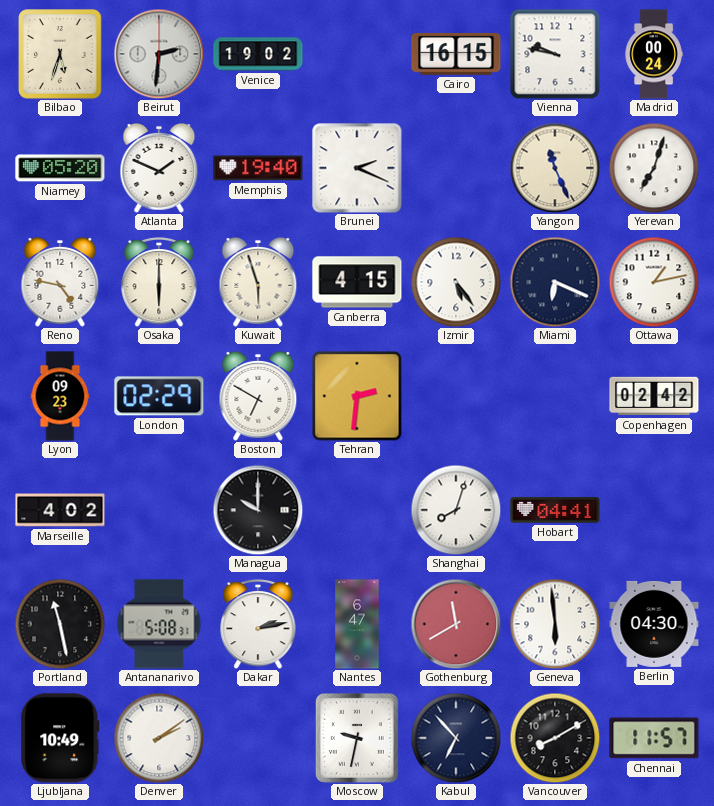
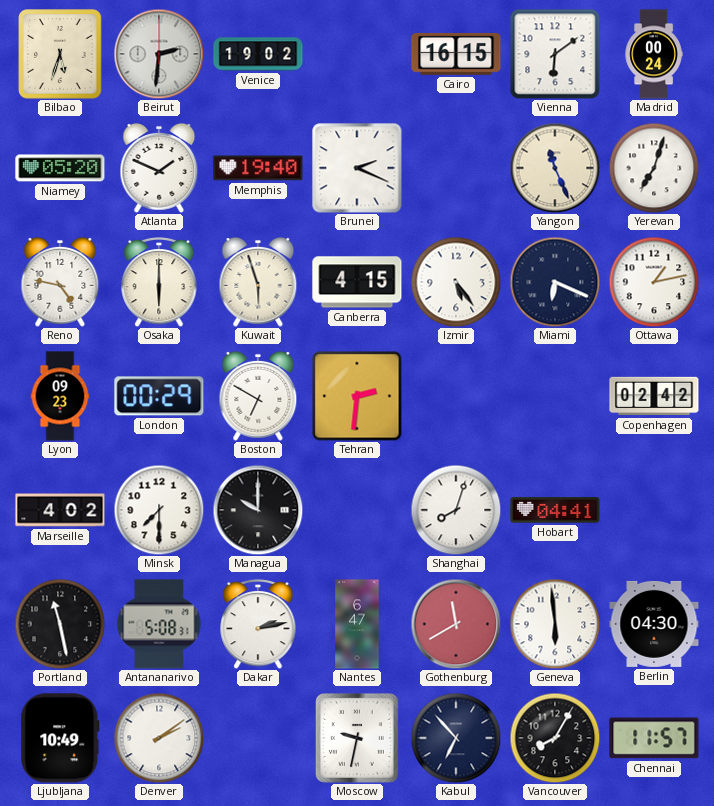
Vienna: 9:47 -> 6:09 (555, 54)
London: 02:29 -> 00:29 (159, 396)
Minsk: none -> 7:30 (159, 510)
Vancouver: 8:10 -> 8:05 (555, 738)
